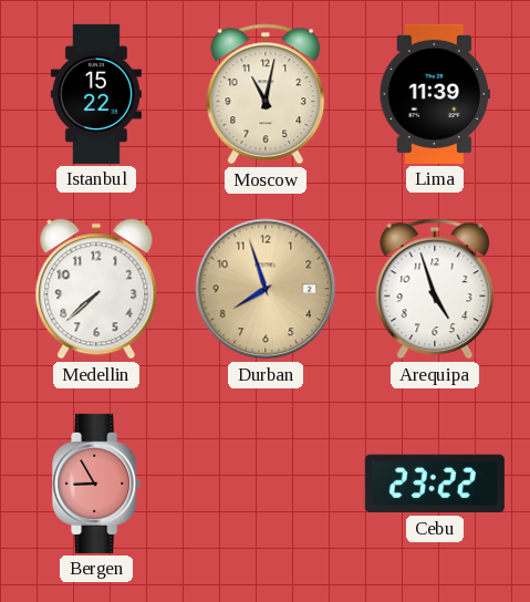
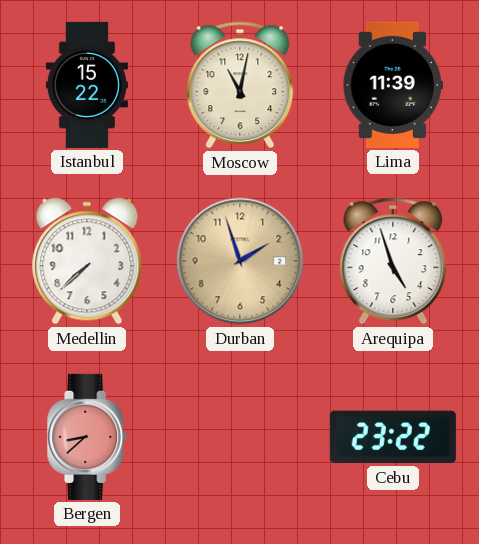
Durban: 7:57 -> 1:57 (240, 261)
Bergen: 8:55 -> 8:38 (88, 437)
